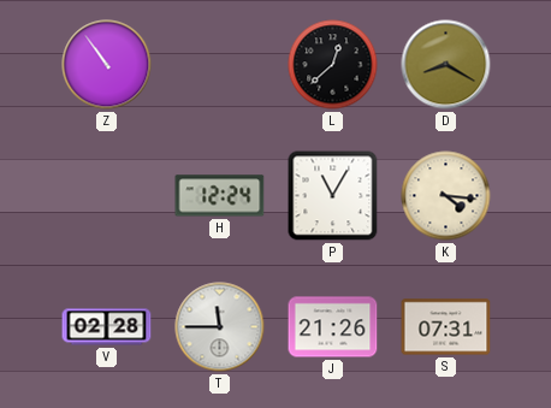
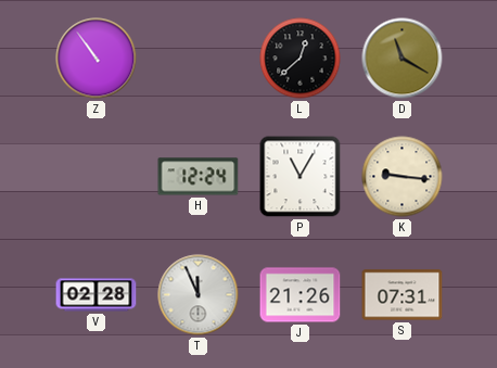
D: 8:20 -> 11:20 (403, 59)
K: 4:16 -> 9:16 (403, 177)
T: 11:45 -> 11:56 (199, 295)
